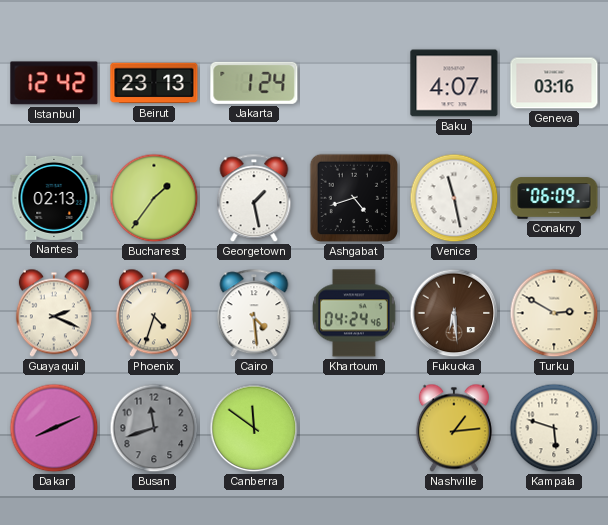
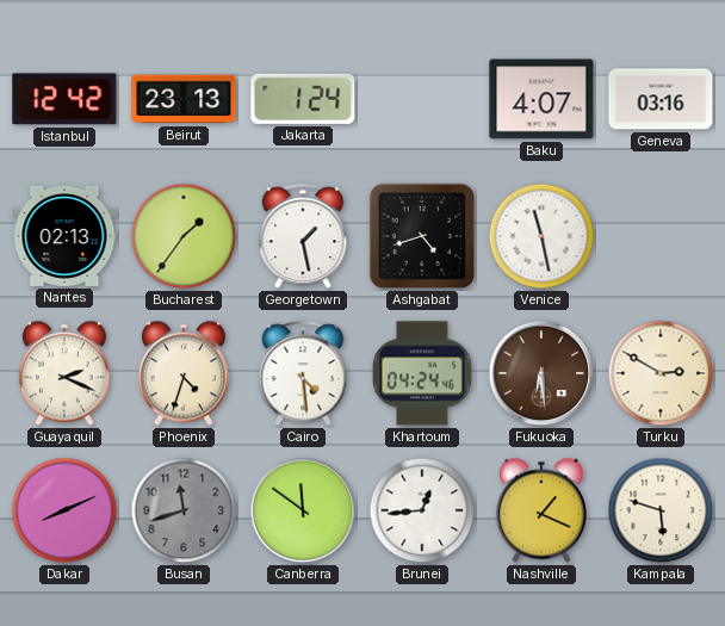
Conakry: 06:09 -> none (554, 198)
Brunei: none -> 12:44 (422, 510)
Nashville: 1:14 -> 1:19 (541, 510)
